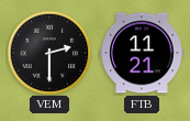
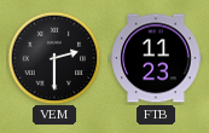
FTB: 11:21 -> 11:23 (156, 58)
